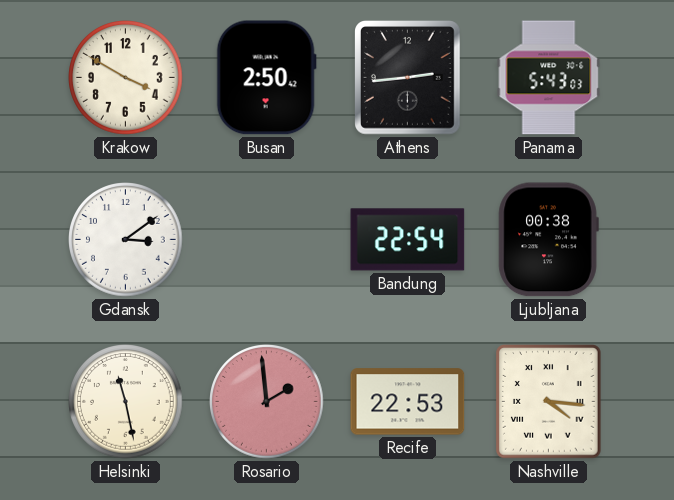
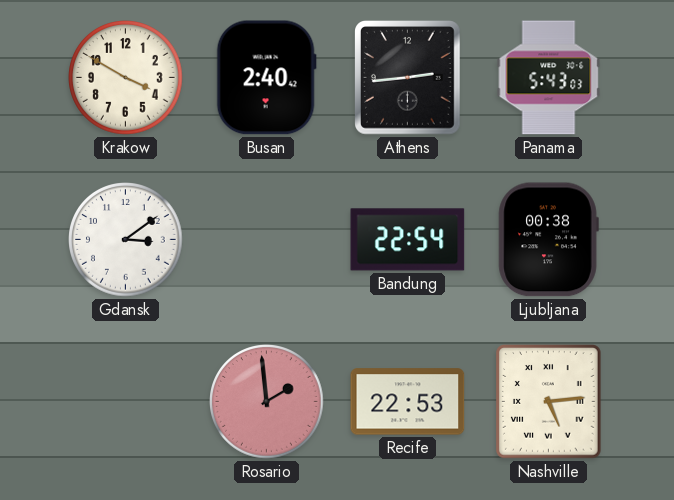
Busan: 2:50 -> 2:40 (266, 78)
Helsinki: 11:28 -> none (126, 402)
Nashville: 4:16 -> 5:14 (549, 402)
